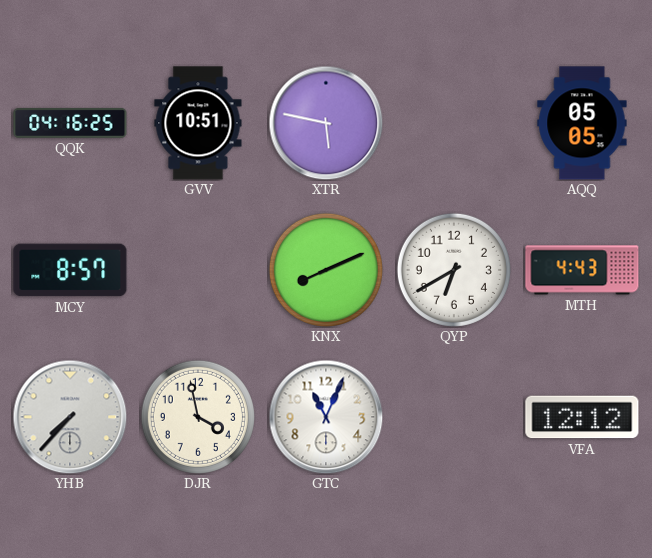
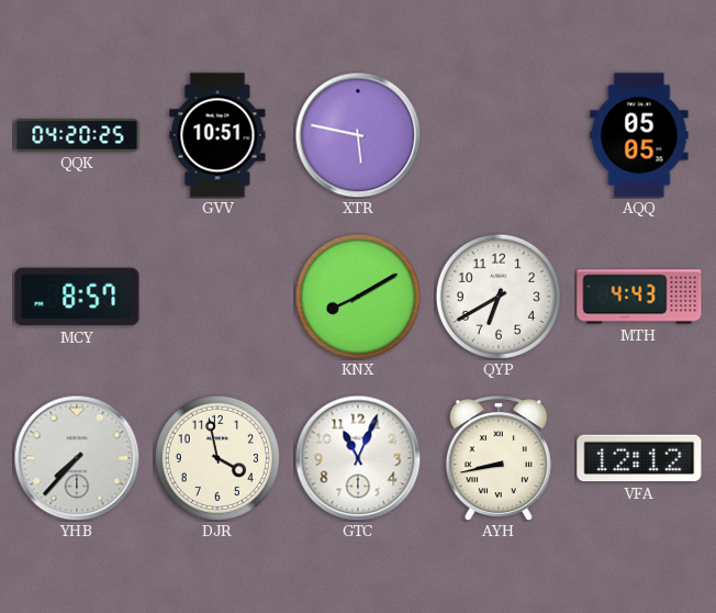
QQK: 04:16 -> 04:20 (77, 135)
KNX: 8:11 -> 8:10 (358, 297)
AYH: none -> 8:43 (499, 458)
